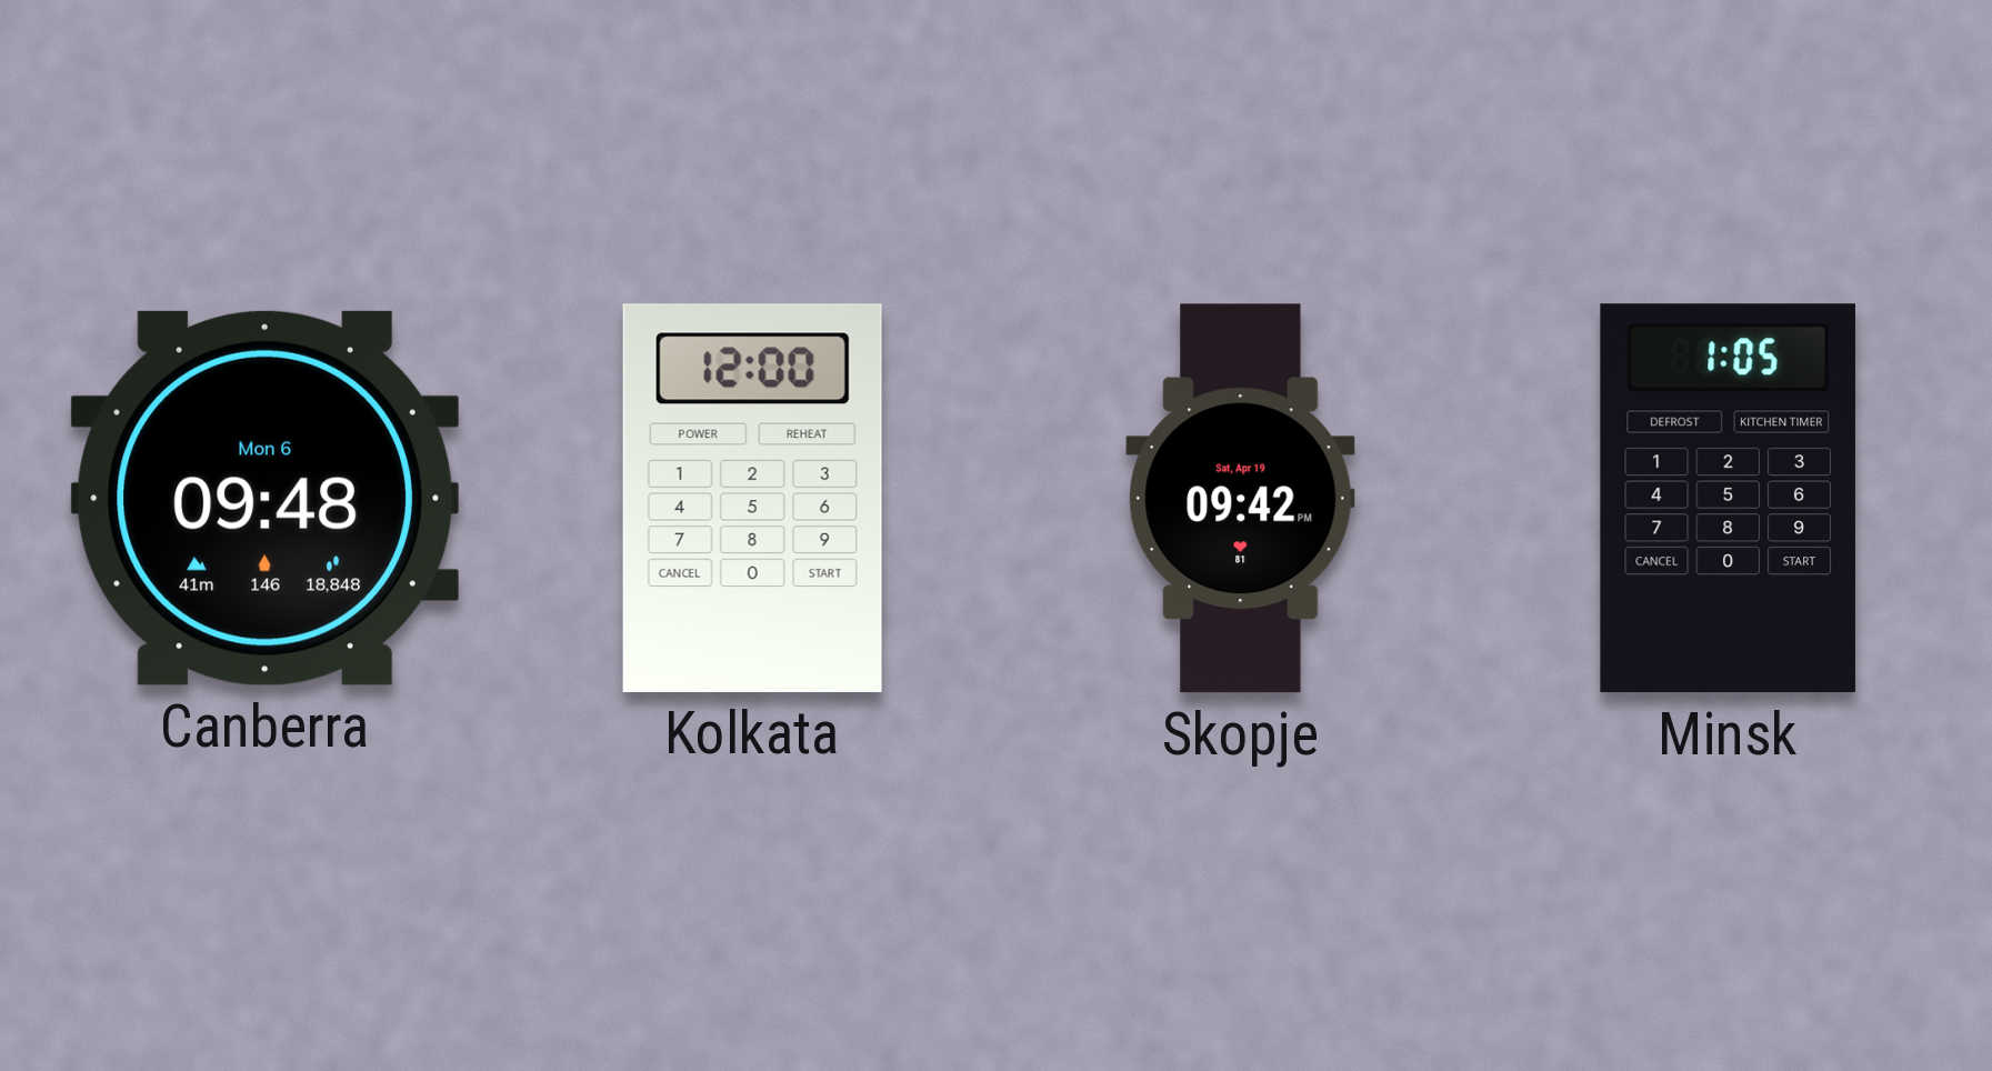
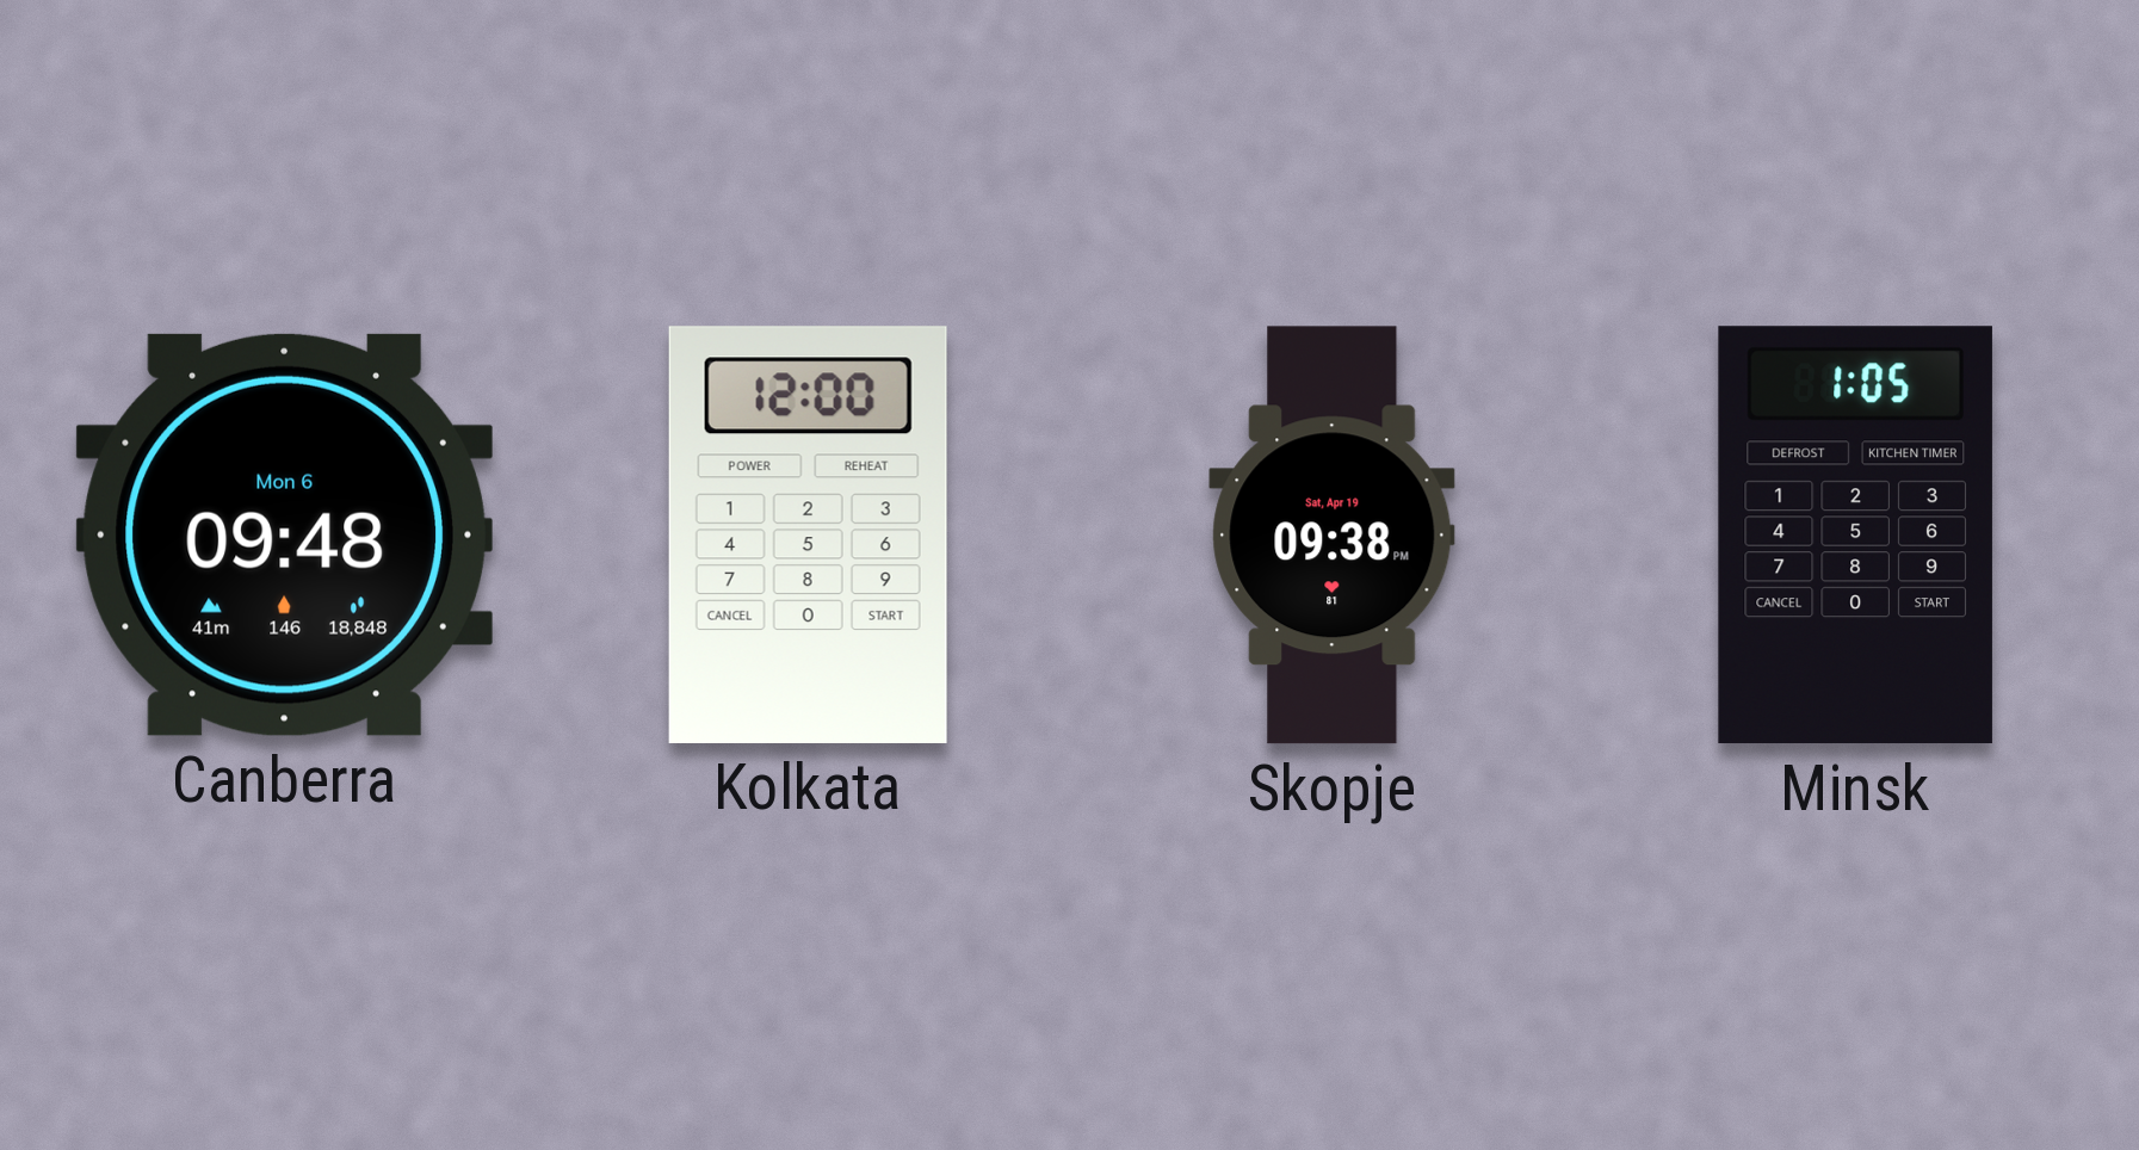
Skopje: 09:42 -> 09:38 (1333, 536)
